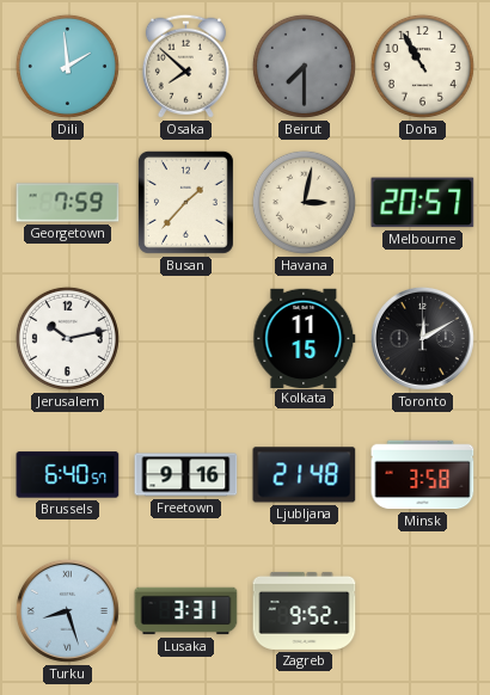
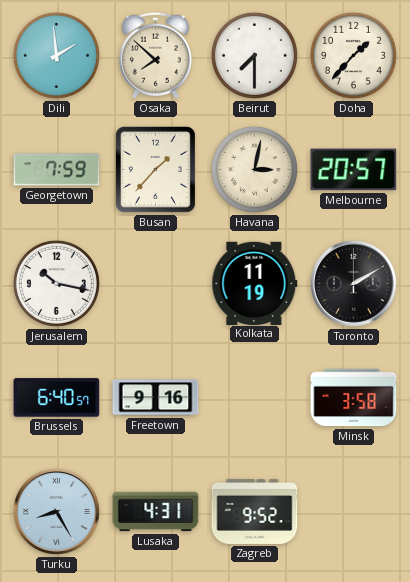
Beirut dial: grey -> white (254, 55)
Doha: 10:55 -> 1:37 (353, 55)
Jerusalem: 10:13 -> 10:17 (56, 283)
Kolkata: 11:15 -> 11:19 (255, 283)
Toronto: 12:10 -> 2:10 (353, 283)
Ljubljana: 21:48 -> none (305, 475)
Turku: 8:27 -> 8:25 (56, 511)
Lusaka: 3:31 -> 4:31 (156, 512)
